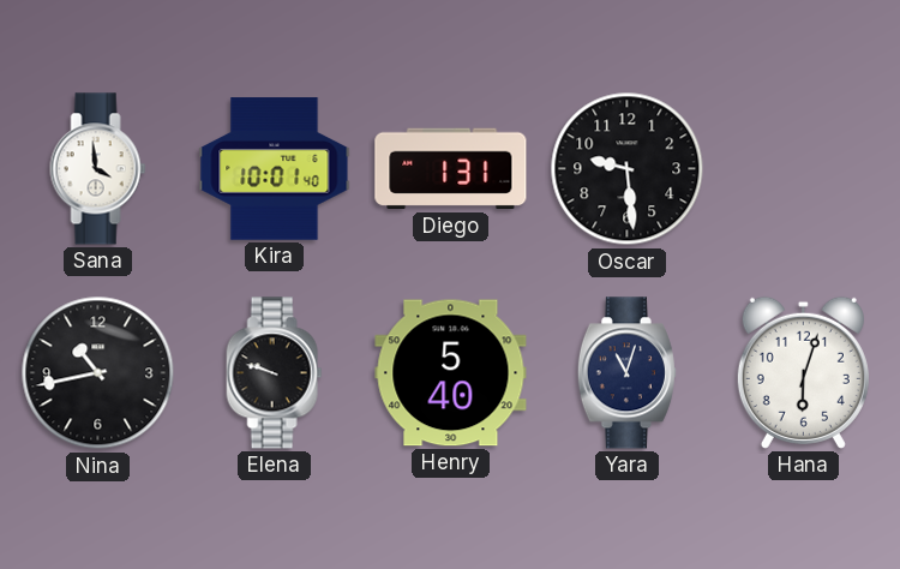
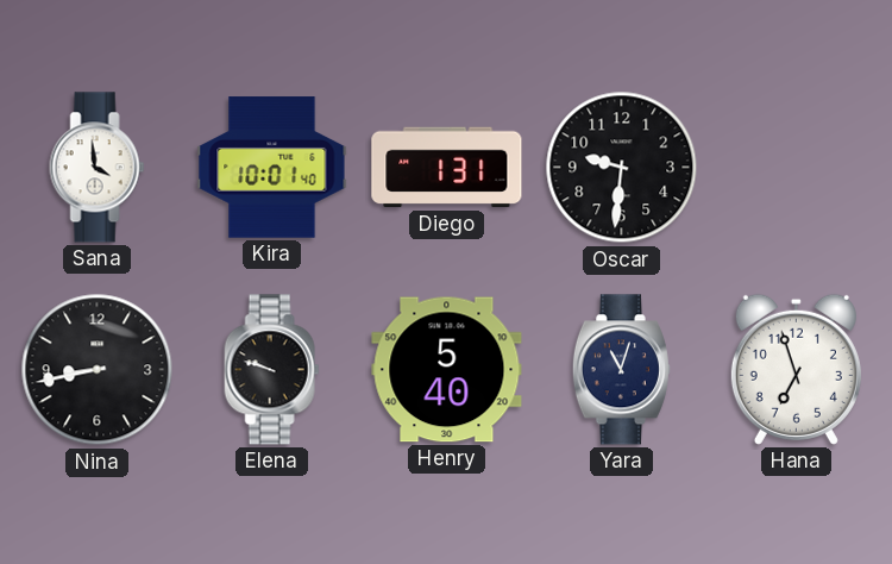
Oscar: 9:29 -> 9:31 (622, 168)
Nina: 10:43 -> 8:43 (98, 370)
Hana: 6:03 -> 6:57 (796, 369)
